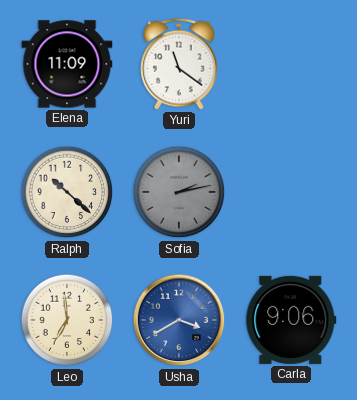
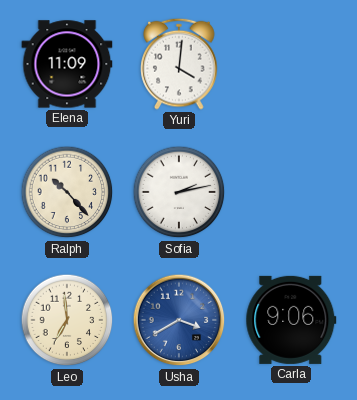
Yuri: 11:21 -> 4:01 (179, 64)
Ralph: 10:22 -> 10:23 (67, 192)
Sofia dial: grey -> white (179, 192)
